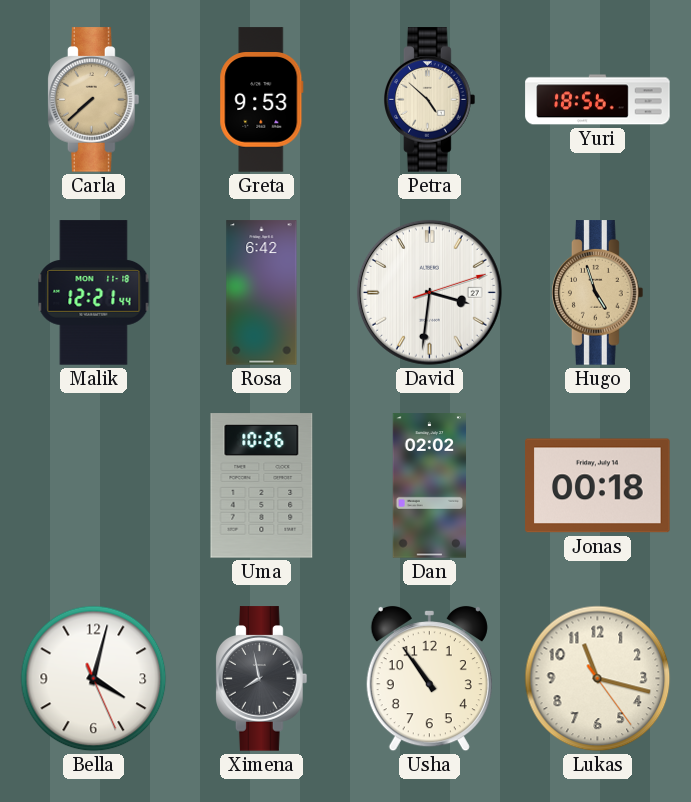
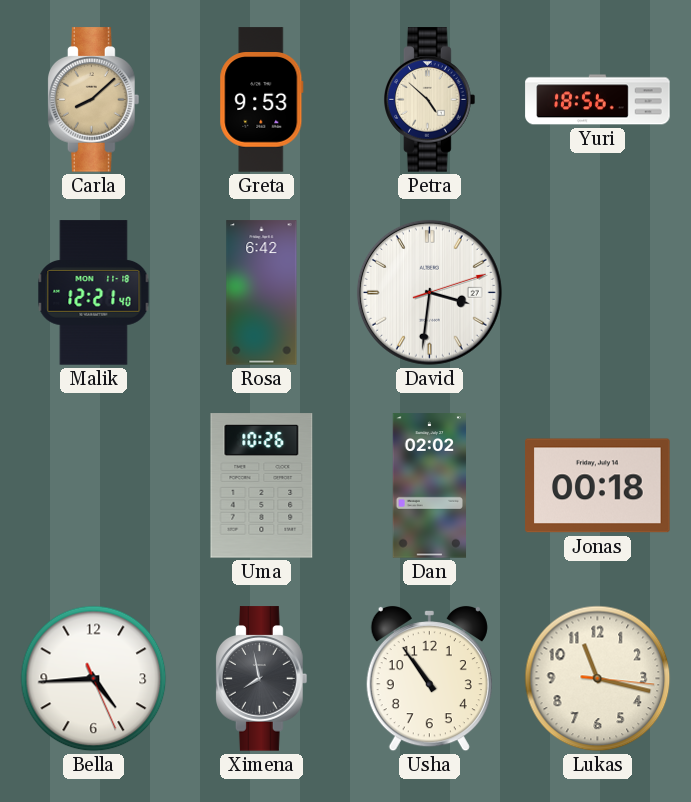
Carla: 7:38 -> 8:08 (94, 100)
Malik: 12:21:44 -> 12:21:40 (94, 293)
Hugo: 4:57 -> none (598, 293)
Bella: 4:02 -> 4:44 (94, 679)
Lukas: 11:17:24 -> 11:17:16 (598, 679)
